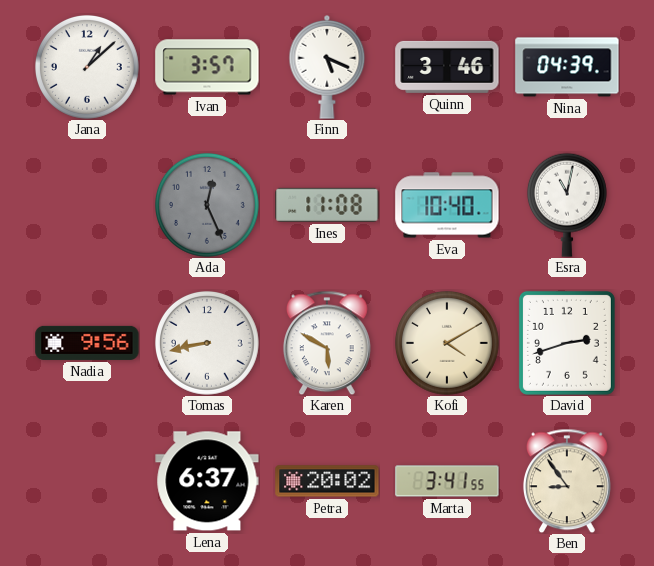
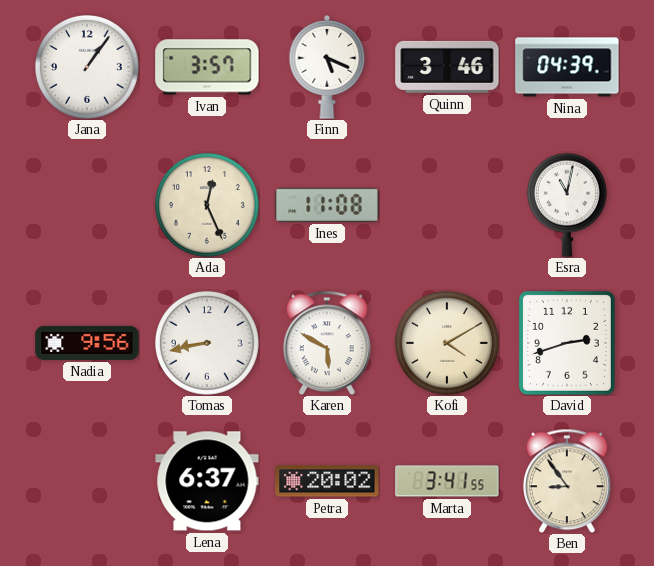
Jana: 1:08 -> 1:06 (87, 67)
Ada dial: grey -> cream (207, 205)
Eva: 10:40 -> none (447, 205)
